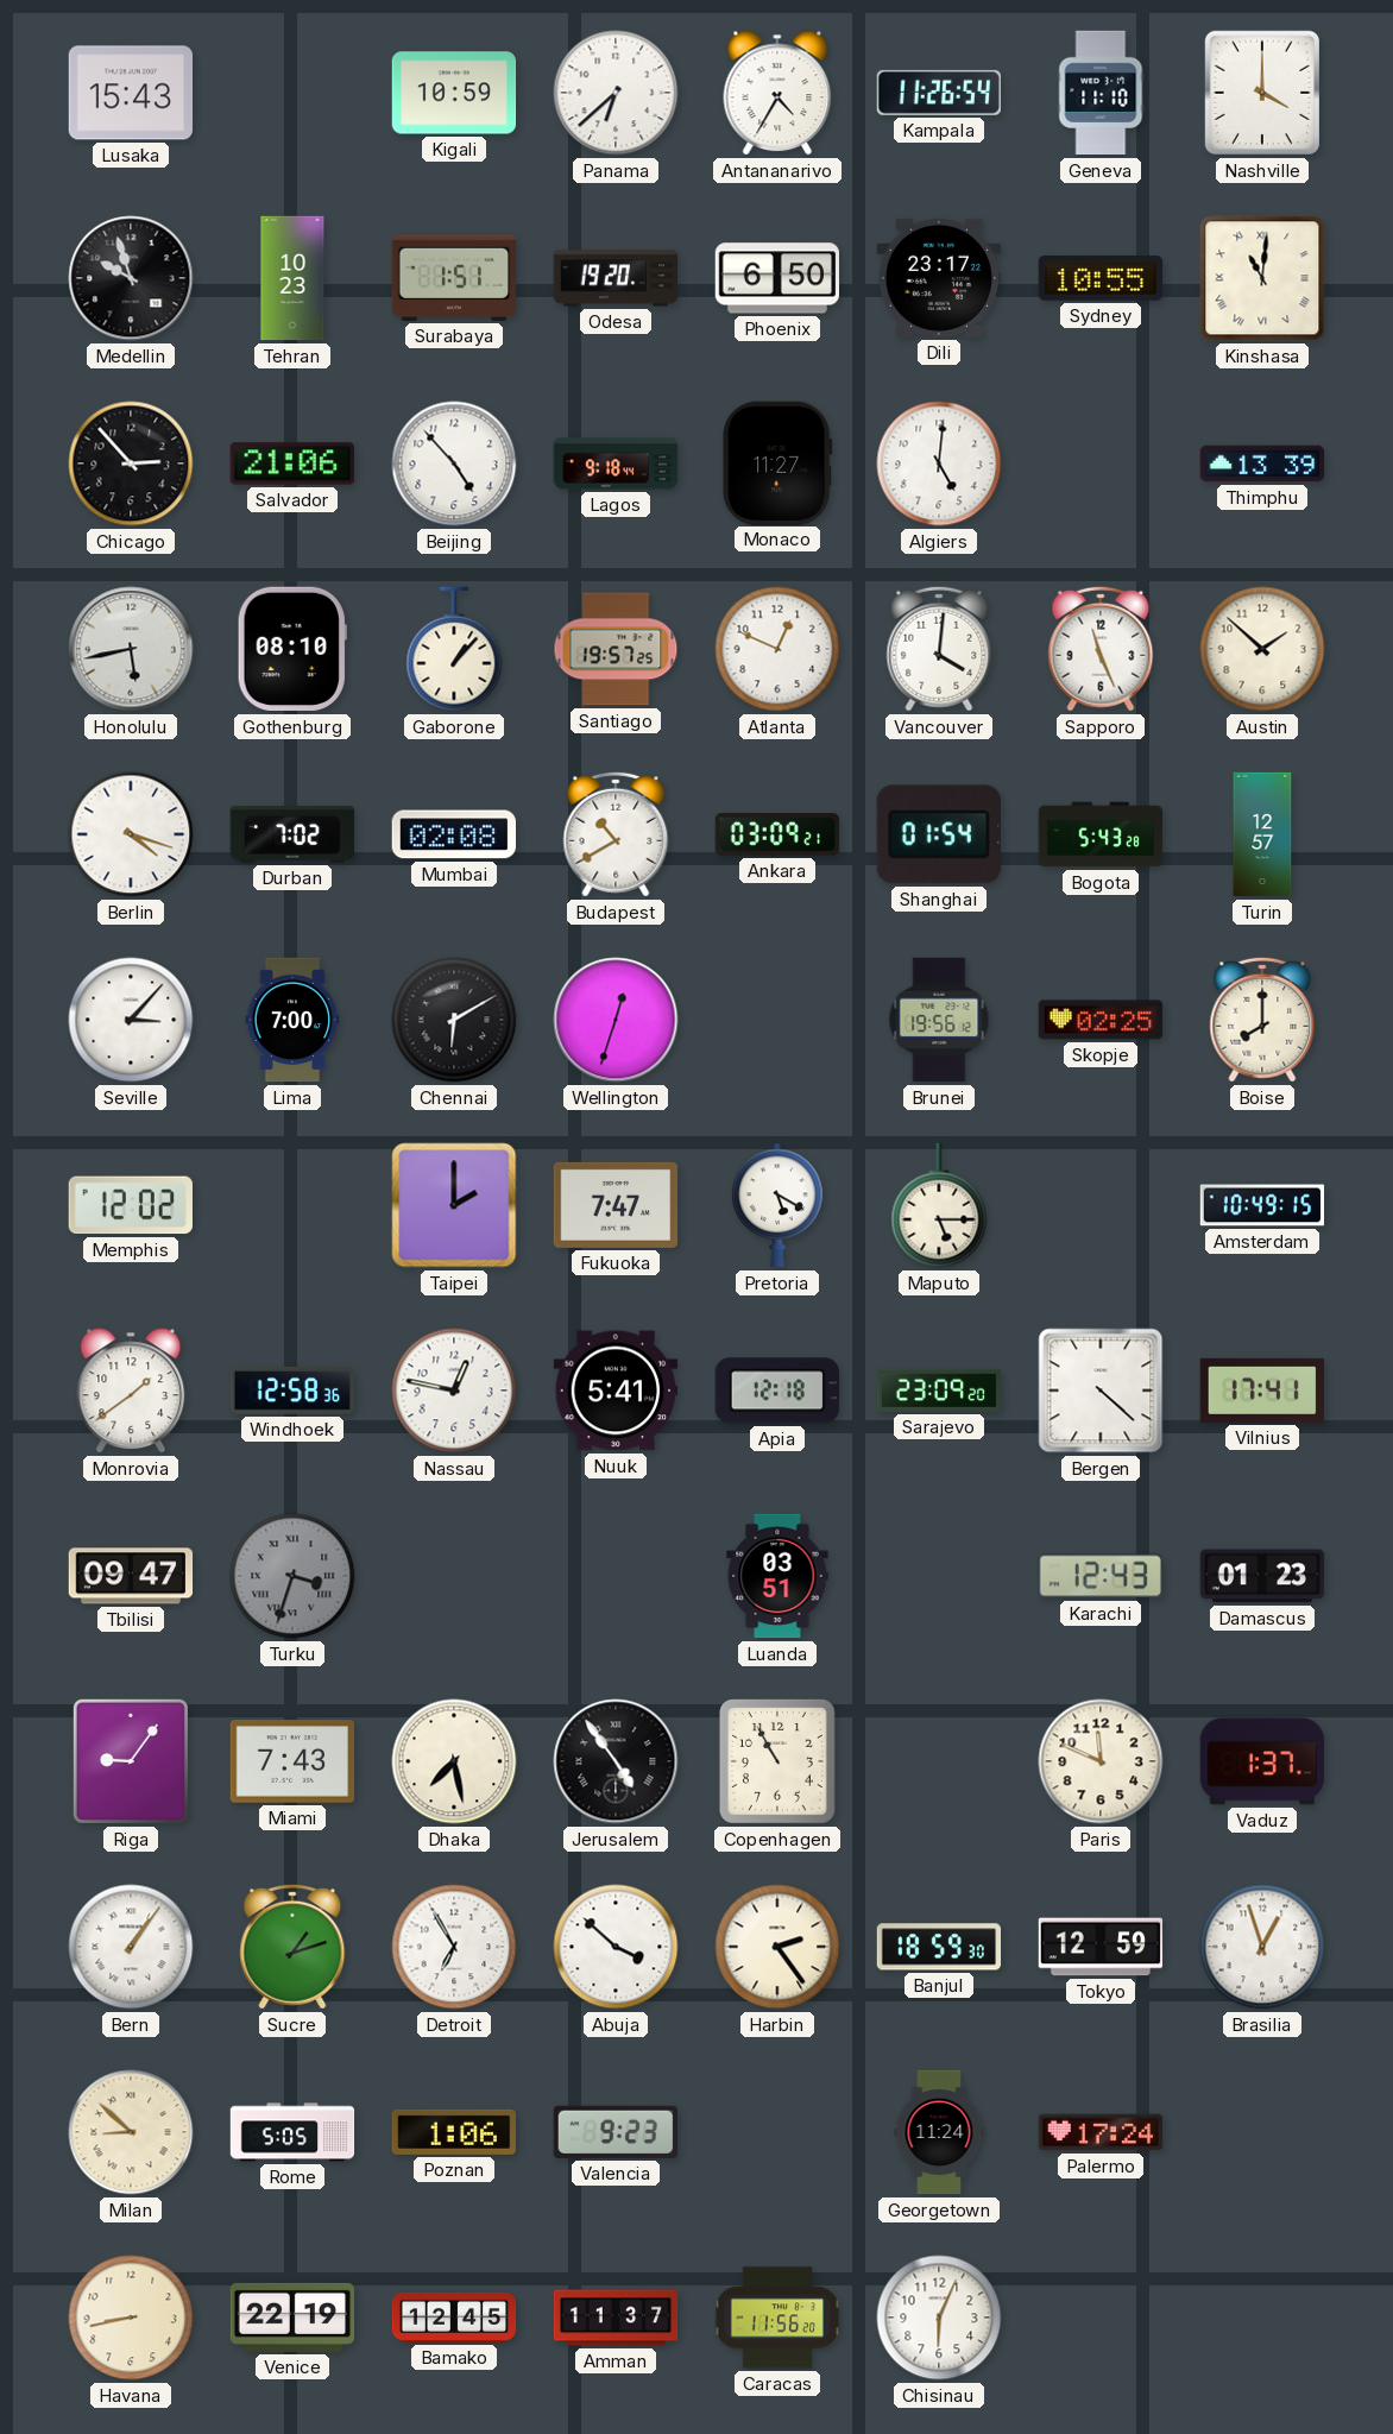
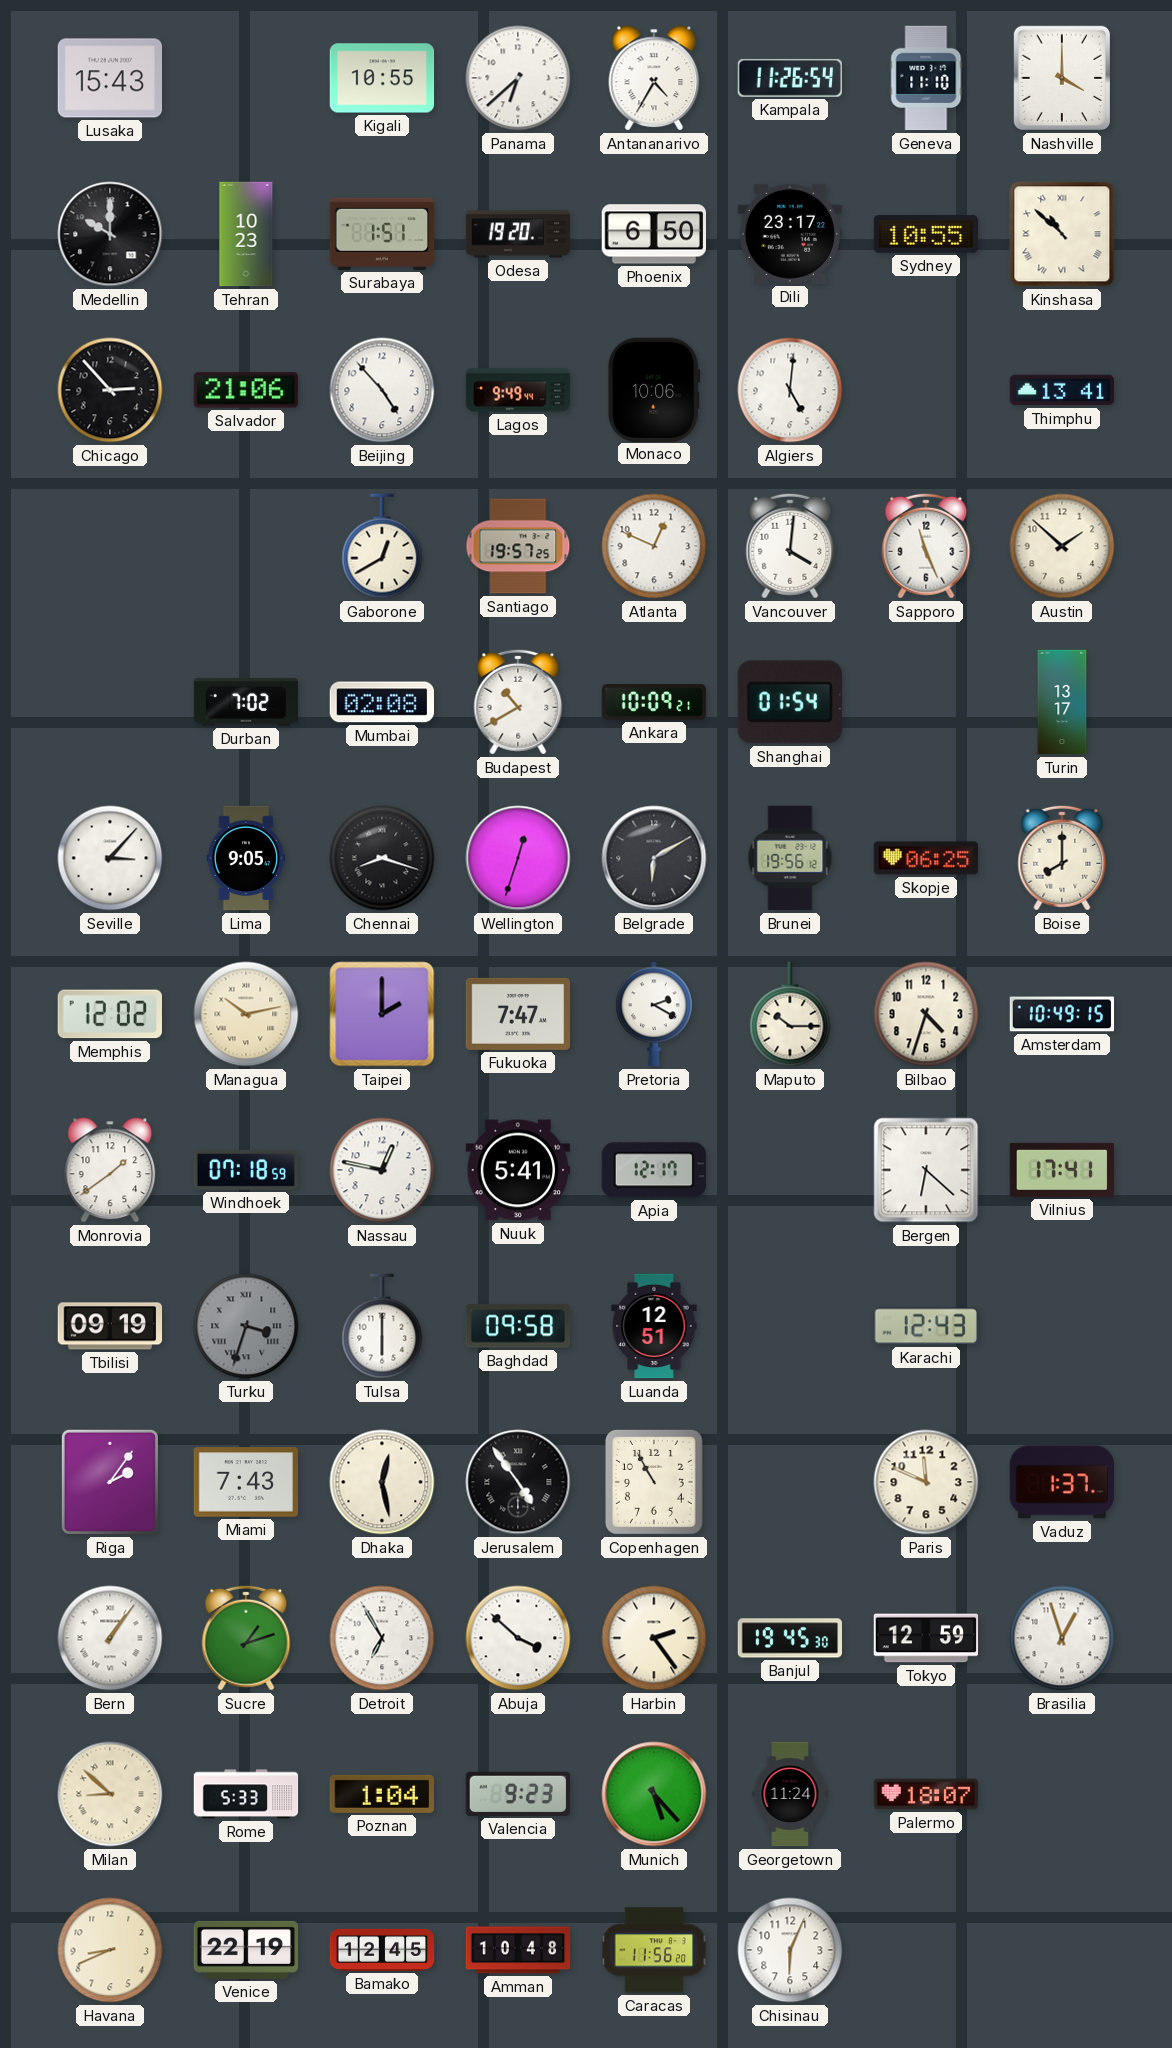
Kigali: 10:59 -> 10:55 (382, 78)
Medellin: 9:57 -> 10:00 (110, 234)
Kinshasa: 11:01 -> 10:52 (1062, 234)
Lagos: 9:18 -> 9:49 (518, 390)
Monaco: 11:27 -> 10:06 (654, 389)
Thimphu: 13:39 -> 13:41 (1062, 390)
Honolulu: 5:43 -> none (131, 649)
Gothenburg: 08:10 -> none (292, 649)
Gaborone: 1:07 -> 12:40 (382, 546)
Berlin: 4:18 -> none (131, 834)
Ankara: 03:09 -> 10:09 (654, 702)
Bogota: 5:43 -> none (1101, 834)
Turin: 12:57 -> 13:17 (1062, 702)
Lima: 7:00 -> 9:05 (246, 858)
Chennai: 6:10 -> 8:18 (382, 858)
Belgrade: none -> 6:10 (654, 858)
Skopje: 02:25 -> 06:25 (926, 858)
Managua: none -> 10:13 (246, 1014)
Pretoria: 5:20 -> 2:20 (654, 1014)
Maputo: 5:15 -> 10:15 (790, 1014)
Bilbao: none -> 4:33 (926, 1014)
Windhoek: 12:58 -> 07:18 (246, 1170)
Apia: 12:18 -> 12:17 (654, 1170)
Sarajevo: 23:09 -> none (939, 1391)
Bergen: 4:22 -> 6:22 (926, 1170)
Tbilisi: 09:47 -> 09:19 (110, 1326)
Tulsa: none -> 6:00 (382, 1326)
Baghdad: none -> 09:58 (518, 1326)
Luanda: 03:51 -> 12:51 (654, 1326)
Damascus: 01:23 -> none (1262, 1576)
Riga: 9:06 -> 2:06 (110, 1482)
Dhaka: 7:28 -> 12:28 (382, 1482)
Banjul: 18:59 -> 19:45 (790, 1638)
Rome: 5:05 -> 5:33 (246, 1794)
Poznan: 1:06 -> 1:04 (381, 1794)
Munich: none -> 5:23 (654, 1794)
Palermo: 17:24 -> 18:07 (926, 1794)
Havana: 8:43 -> 8:41 (110, 1950)
Amman: 11:37 -> 10:48 (518, 1950)
